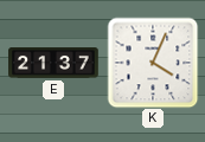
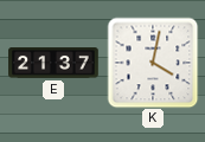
K: 4:04 -> 4:02 (153, 63)
